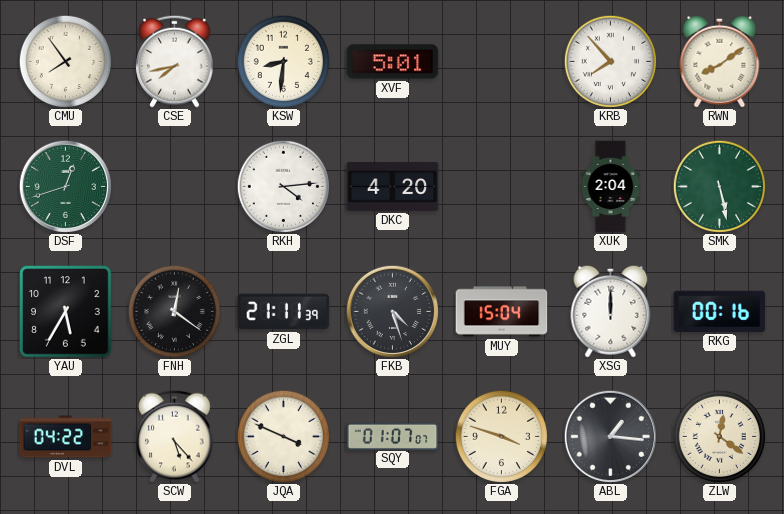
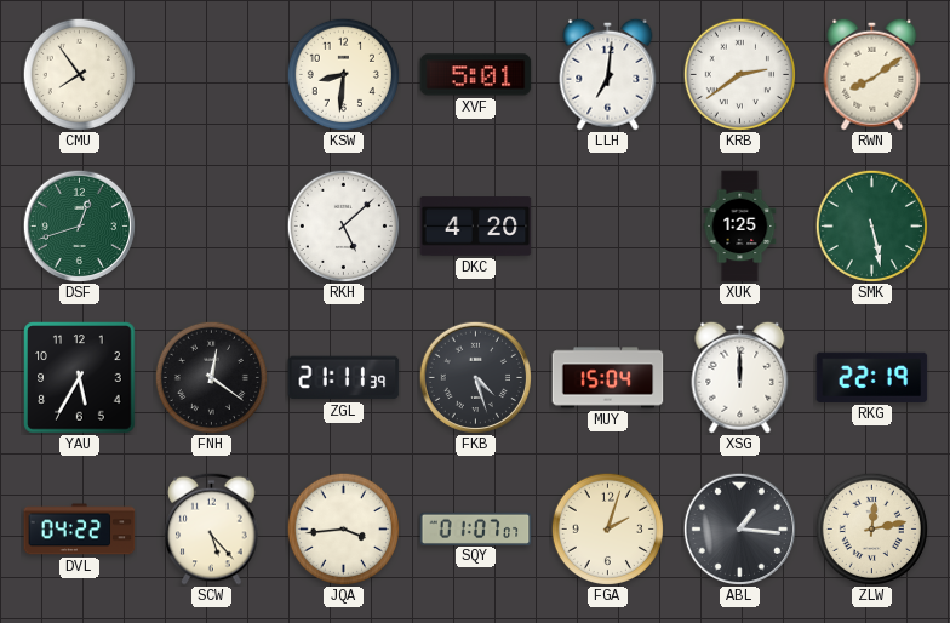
CSE: 7:43 -> none (175, 61)
LLH: none -> 7:01 (608, 74)
KRB: 7:53 -> 2:39 (739, 74)
RKH: 4:14 -> 5:08 (343, 225)
XUK: 2:04 -> 1:25 (740, 227)
RKG: 00:16 -> 22:19 (872, 377)
JQA: 3:49 -> 3:44 (343, 528)
FGA: 3:48 -> 2:03 (607, 528)
ZLW: 12:21 -> 12:13 (871, 528)
